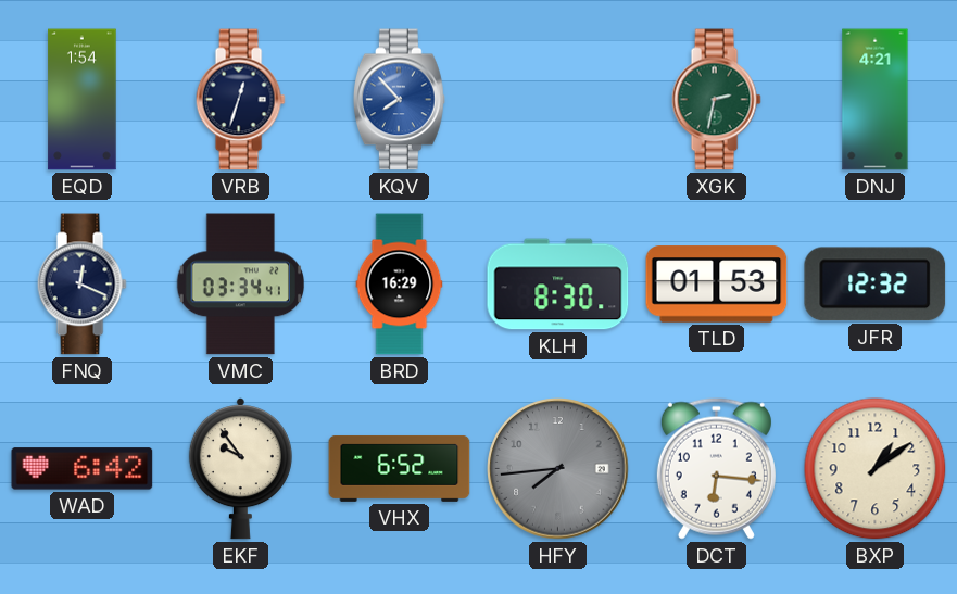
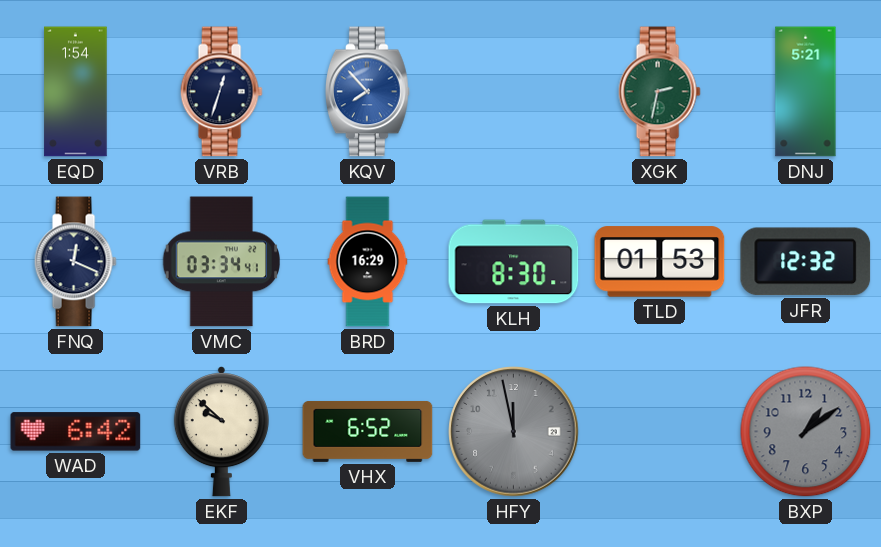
DNJ: 4:21 -> 5:21 (806, 92)
EKF: 9:54 -> 9:52 (221, 432)
HFY: 7:44 -> 11:58 (514, 432)
DCT: 6:16 -> none (716, 468)
BXP dial: cream -> grey (806, 432)
